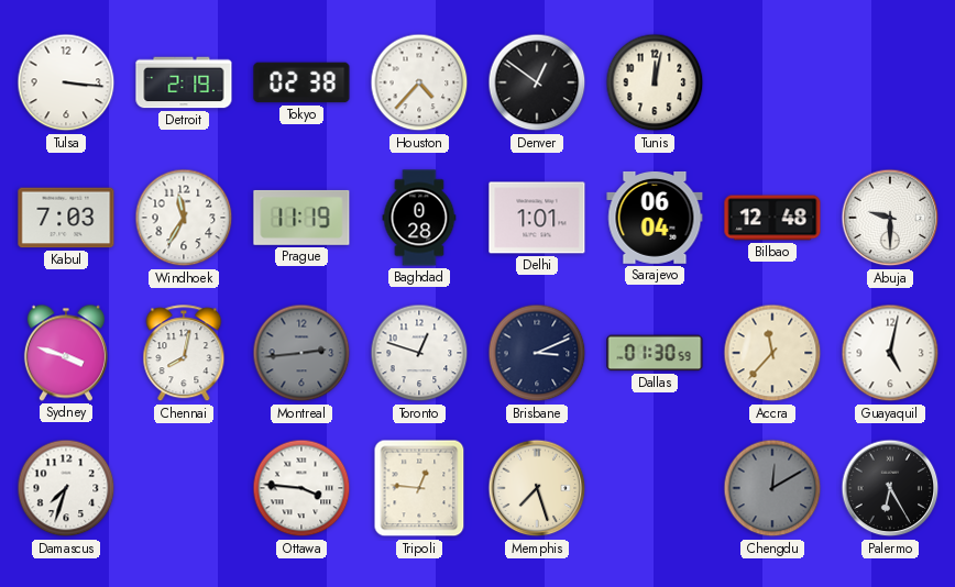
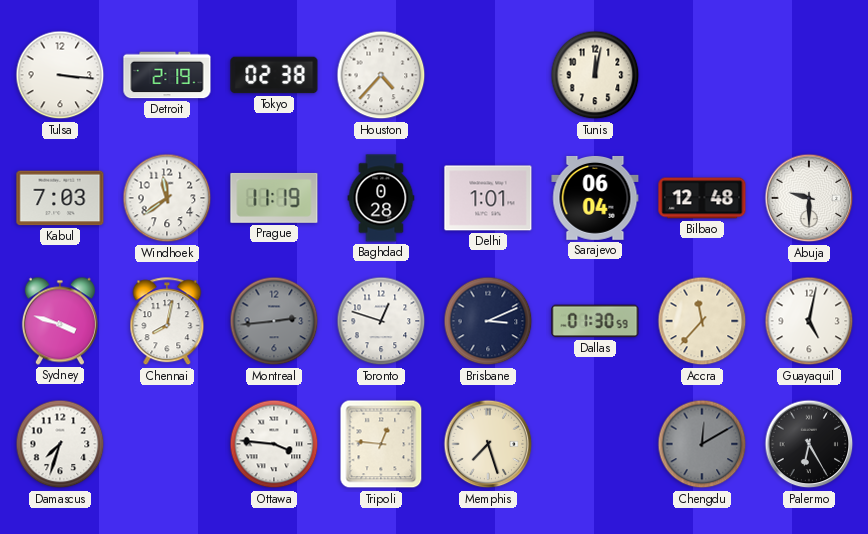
Denver: 12:51 -> none (537, 82)
Windhoek: 11:35 -> 11:39 (167, 198)
